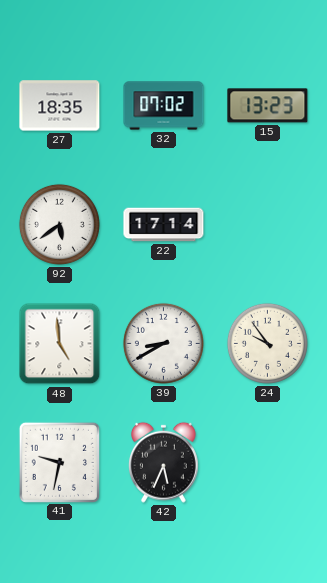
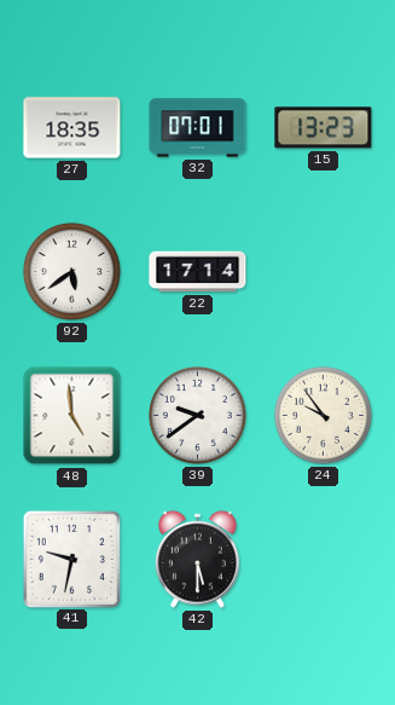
32: 07:02 -> 07:01 (198, 128)
39: 8:40 -> 9:39 (197, 415)
42: 5:34 -> 5:30 (197, 559)
